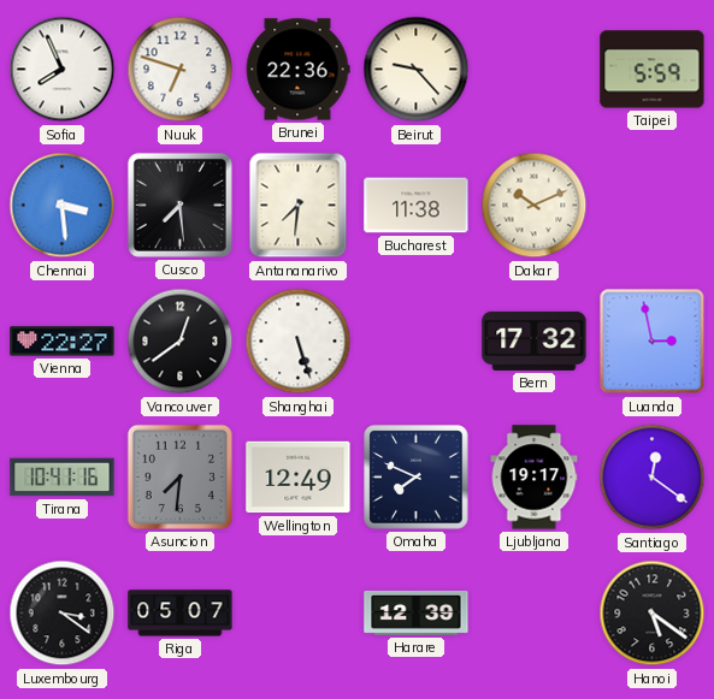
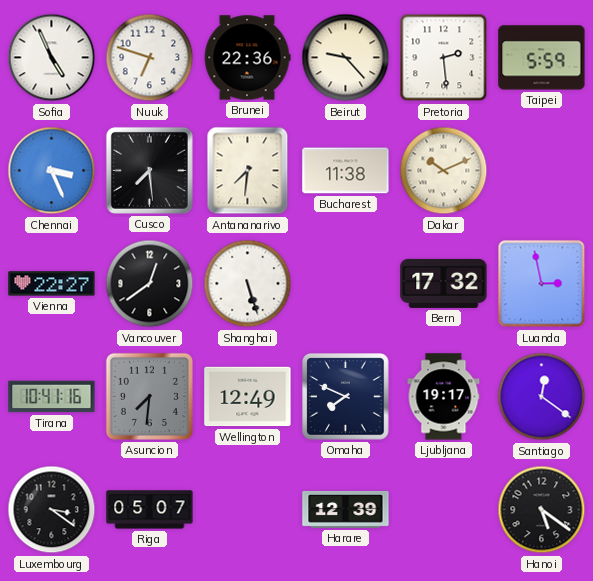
Sofia: 7:56 -> 4:56 (52, 58)
Pretoria: none -> 2:29 (444, 58)
Chennai: 3:29 -> 3:26 (52, 171)
